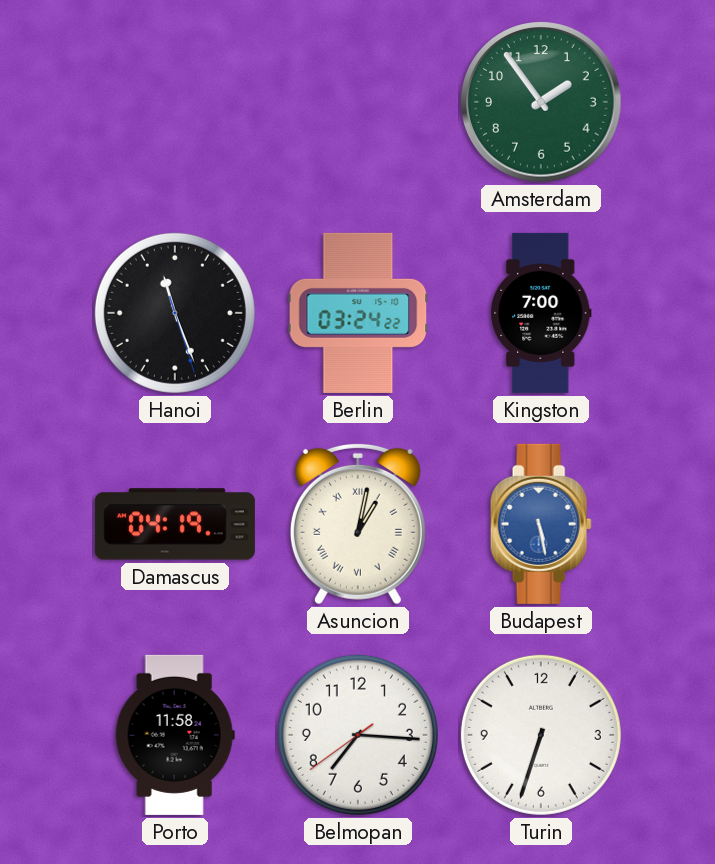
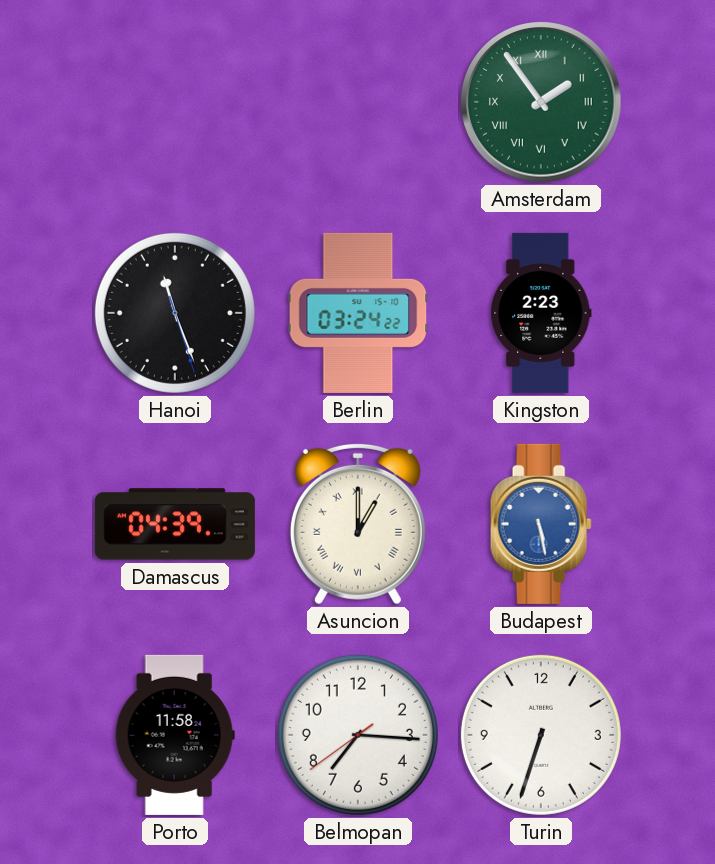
Amsterdam numerals: Arabic -> Roman (541, 102)
Kingston: 7:00 -> 2:23 (541, 313)
Damascus: 04:19 -> 04:39 (175, 524)
Asuncion: 1:02 -> 1:00 (358, 524)
